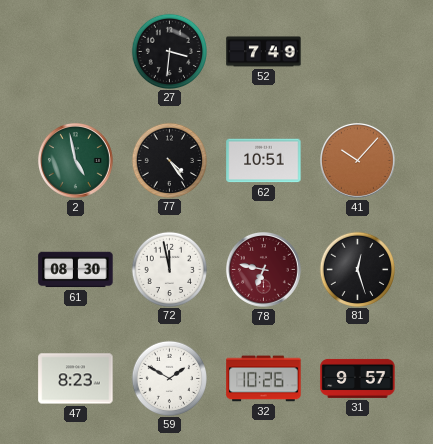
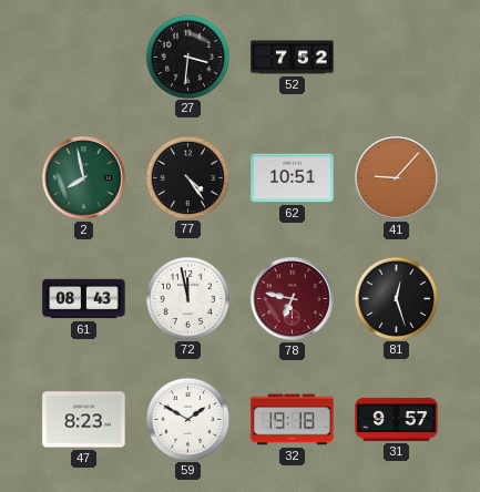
52: 7:49 -> 7:52 (293, 58)
2: 4:58 -> 7:58 (84, 178)
41: 10:07 -> 9:07 (397, 178)
61: 08:30 -> 08:43 (84, 299)
32: 10:26 -> 19:18 (293, 420)
